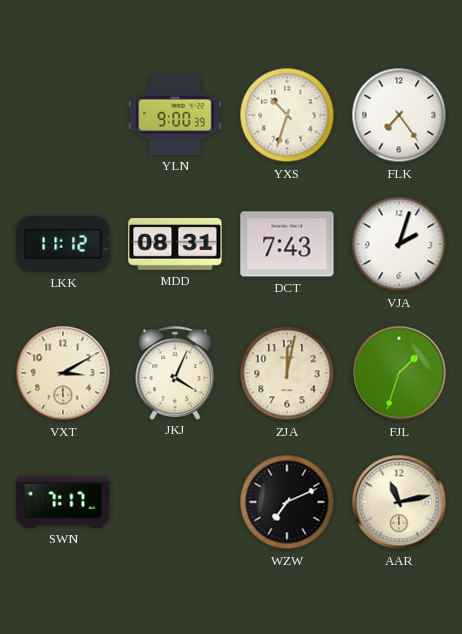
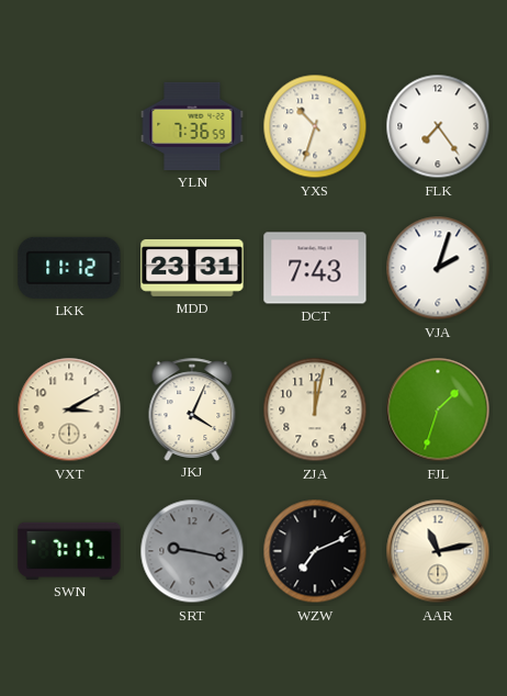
YLN: 9:00 -> 7:36 (192, 126)
MDD: 08:31 -> 23:31 (192, 268)
SRT: none -> 9:17 (192, 551)
